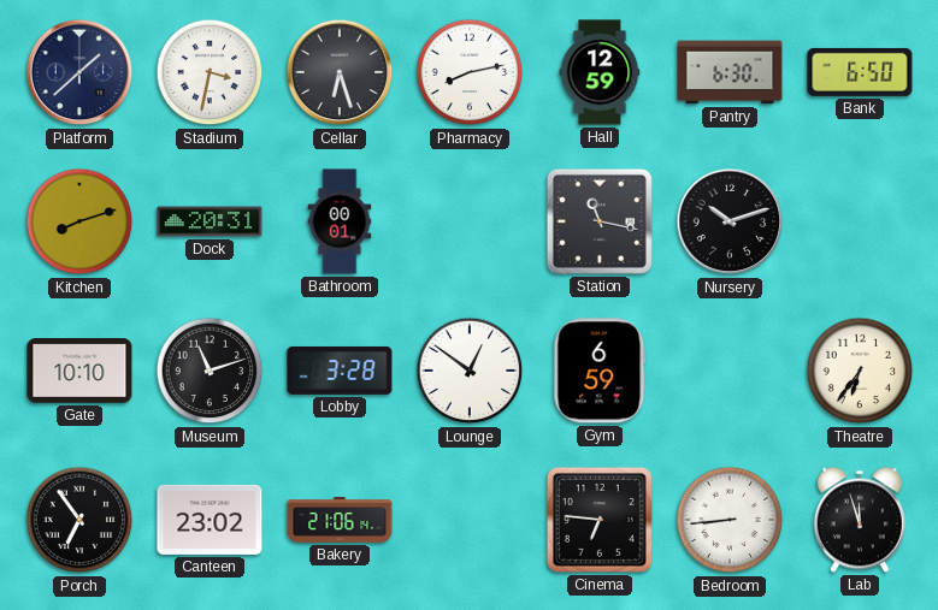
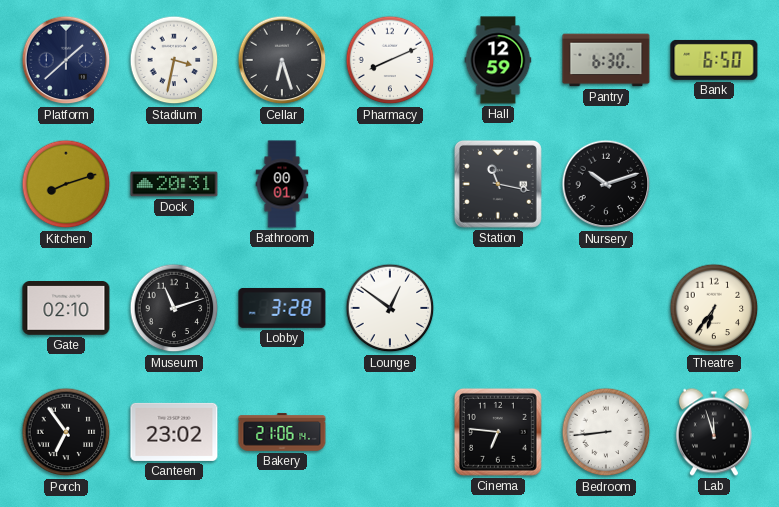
Pharmacy: 8:13 -> 8:11 (390, 60)
Gate: 10:10 -> 02:10 (66, 309)
Gym: 6:59 -> none (600, 371)
